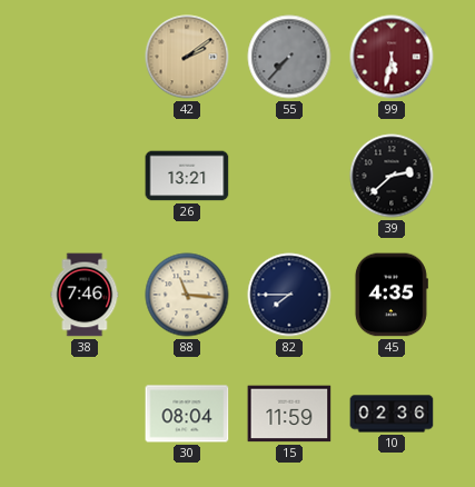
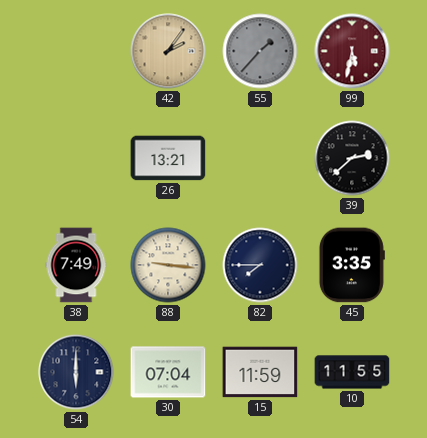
42: 2:09 -> 2:06 (168, 51)
55: 7:37 -> 1:37 (260, 51)
38: 7:46 -> 7:49 (76, 265)
88: 11:16 -> 9:16 (168, 265)
45: 4:35 -> 3:35 (352, 265)
54: none -> 6:00 (76, 372)
30: 08:04 -> 07:04 (168, 372)
10: 02:36 -> 11:55 (352, 372)
